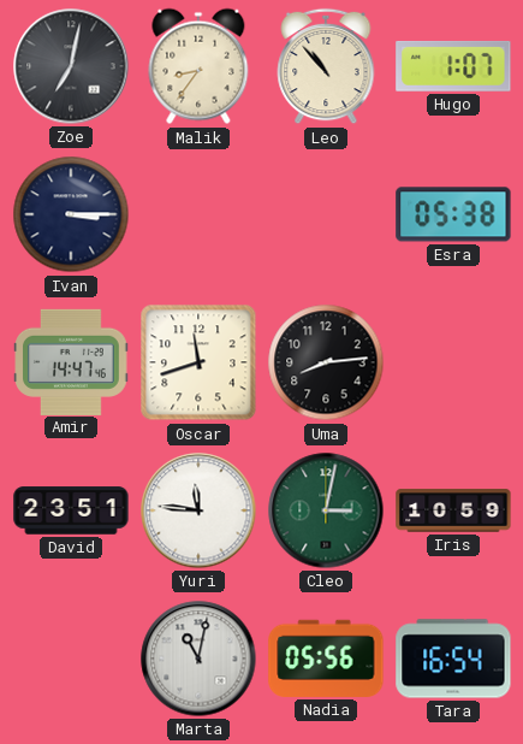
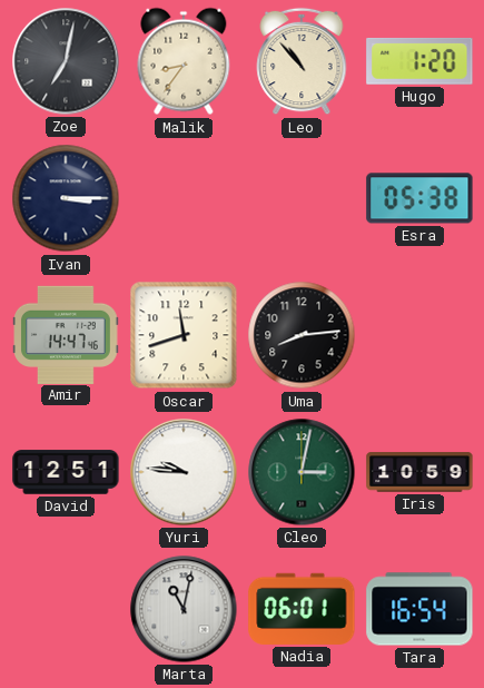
Hugo: 1:07 -> 1:20 (419, 61)
David: 23:51 -> 12:51 (66, 472)
Yuri: 11:46 -> 9:46 (184, 472)
Nadia: 05:56 -> 06:01 (302, 609)
